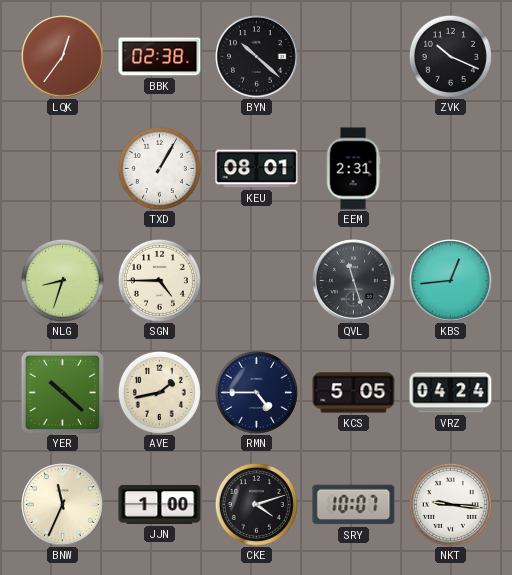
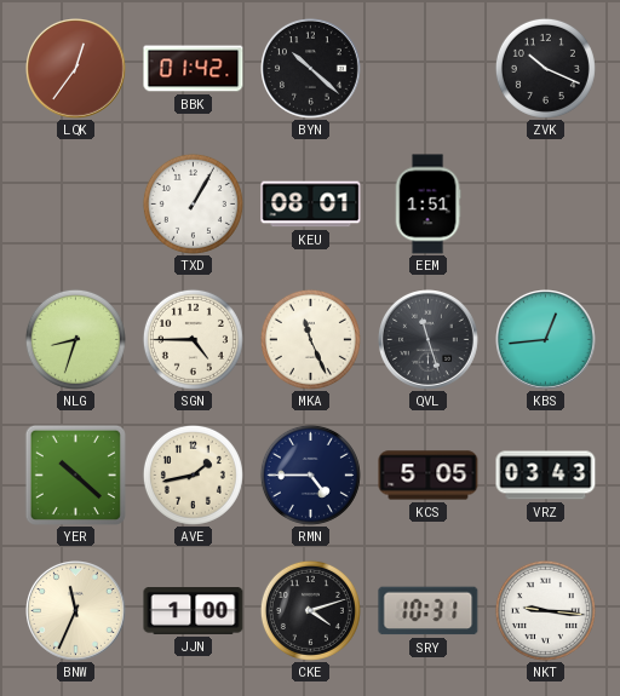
BBK: 02:38 -> 01:42 (194, 69)
EEM: 2:31 -> 1:51 (427, 205)
MKA: none -> 11:26 (310, 339)
VRZ: 04:24 -> 03:43 (546, 476)
SRY: 10:07 -> 10:31 (429, 611)
